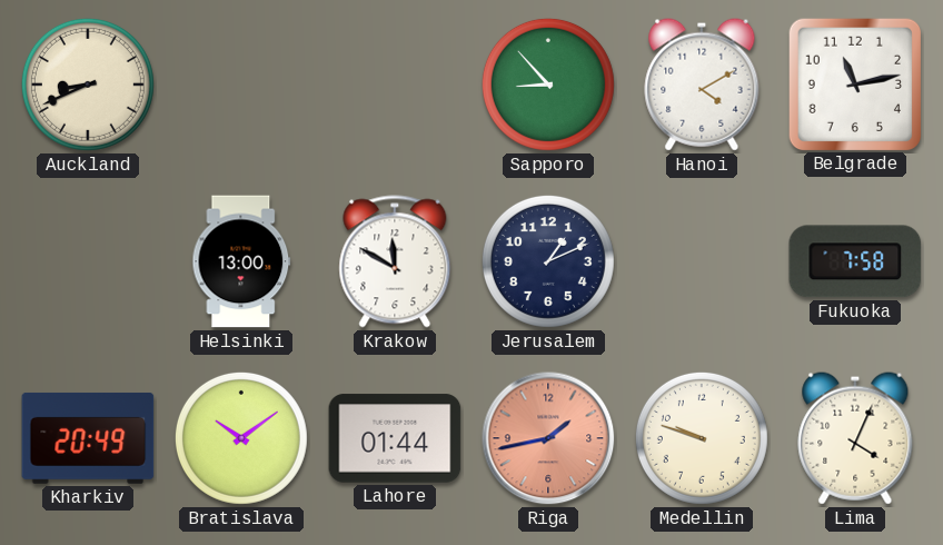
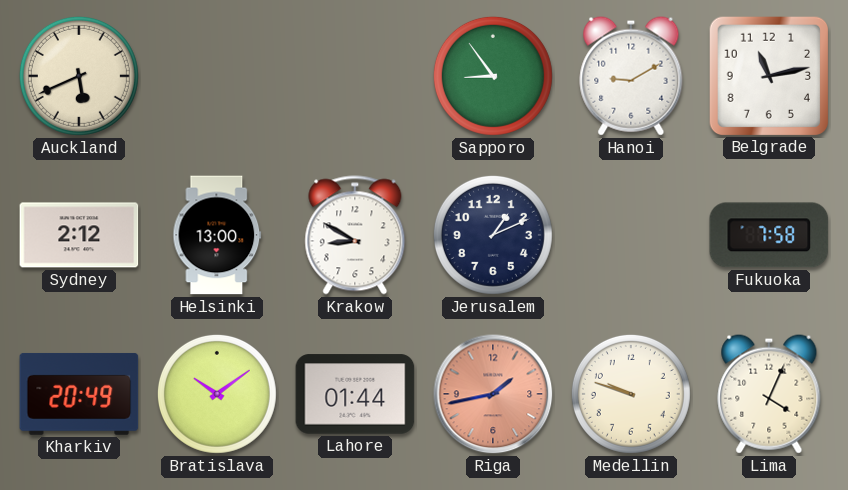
Auckland: 8:41 -> 5:41 (79, 76)
Sapporo: 8:53 -> 8:54 (493, 76)
Hanoi: 4:10 -> 9:10 (631, 76)
Sydney: none -> 2:12 (79, 235)
Krakow: 11:50 -> 8:50 (355, 235)
